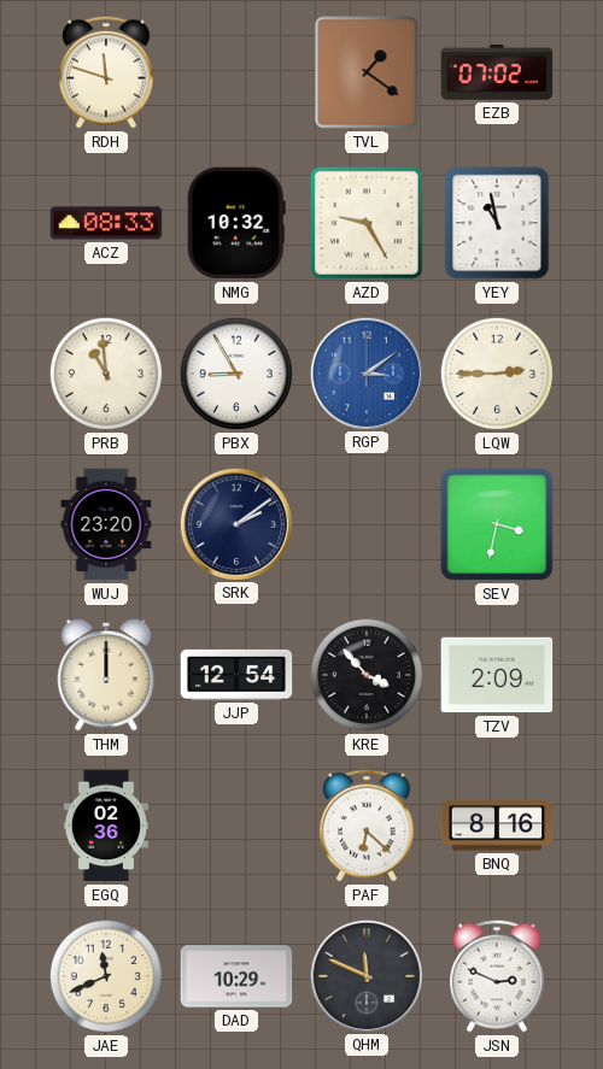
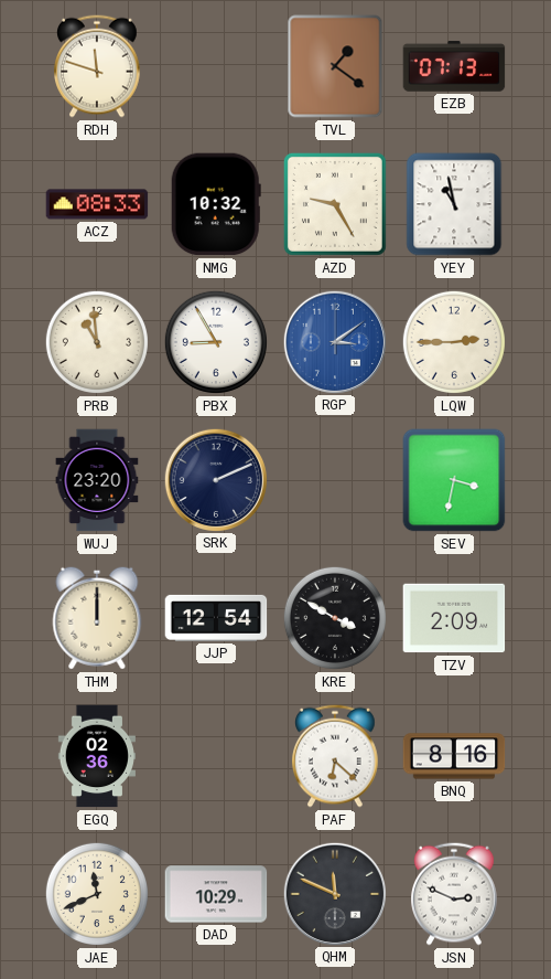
EZB: 07:02 -> 07:13 (454, 66)
SRK: 2:09 -> 2:11 (215, 479)
KRE: 3:53 -> 3:50 (335, 618)
